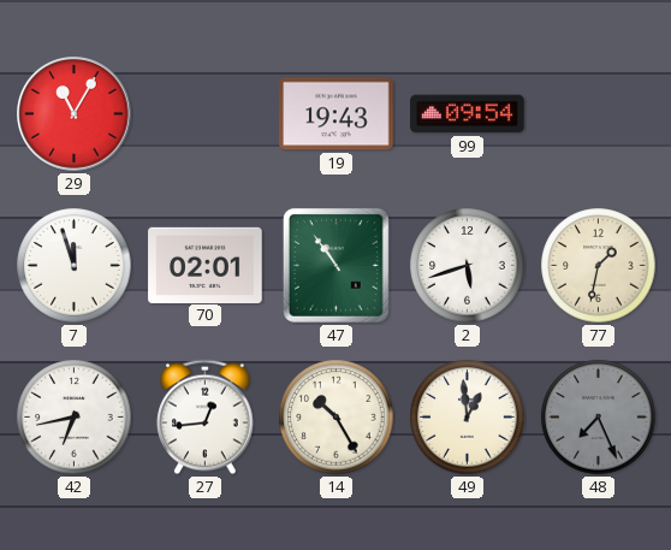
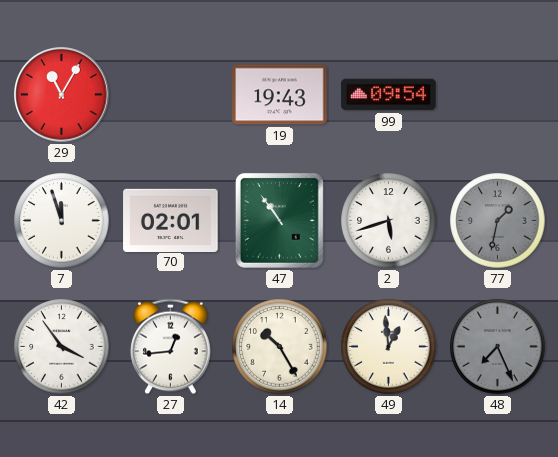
77 dial: cream -> grey (498, 221)
42: 6:43 -> 3:54 (62, 347)
